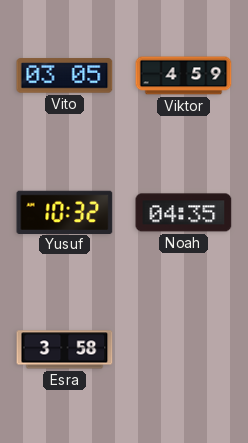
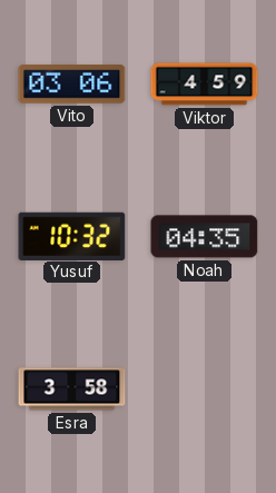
Vito: 03:05 -> 03:06 (72, 85)
